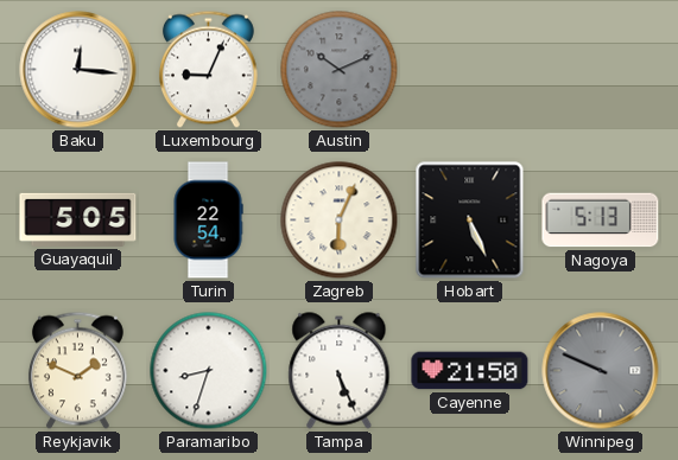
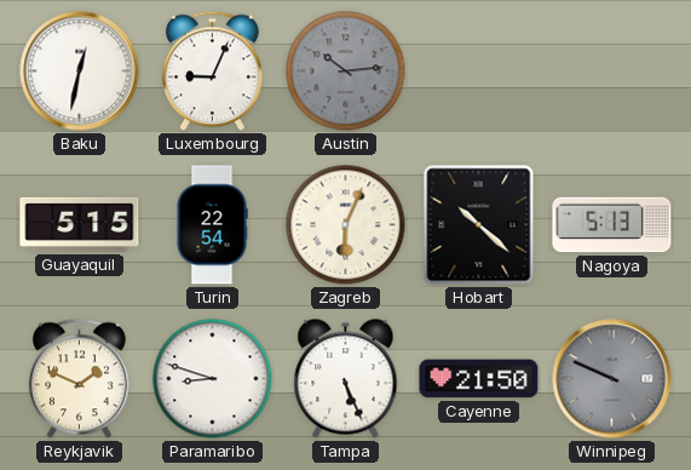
Baku: 12:16 -> 12:32 (80, 71)
Austin: 10:11 -> 10:14 (346, 71)
Guayaquil: 5:05 -> 5:15 (80, 224)
Hobart: 5:26 -> 10:22 (479, 225)
Paramaribo: 8:33 -> 8:48 (213, 379)
